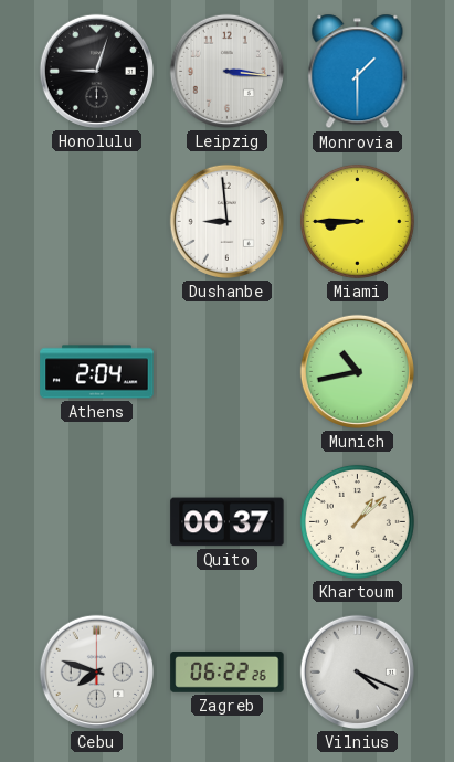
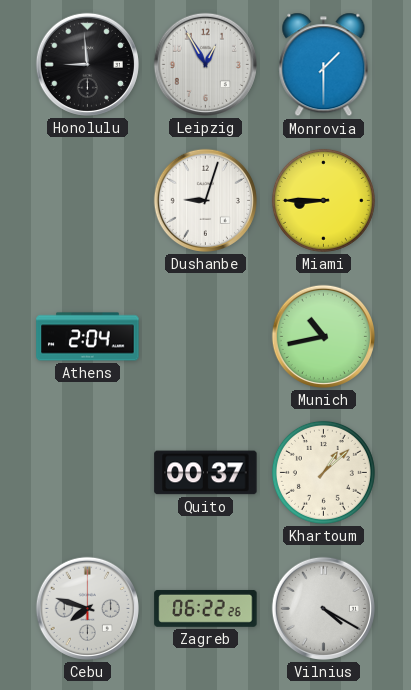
Honolulu: 9:03 -> 8:59 (87, 64)
Leipzig: 3:16 -> 12:55 (205, 64)
Dushanbe: 8:59 -> 9:03 (205, 200)
Vilnius: 4:19 -> 4:20 (323, 608)
